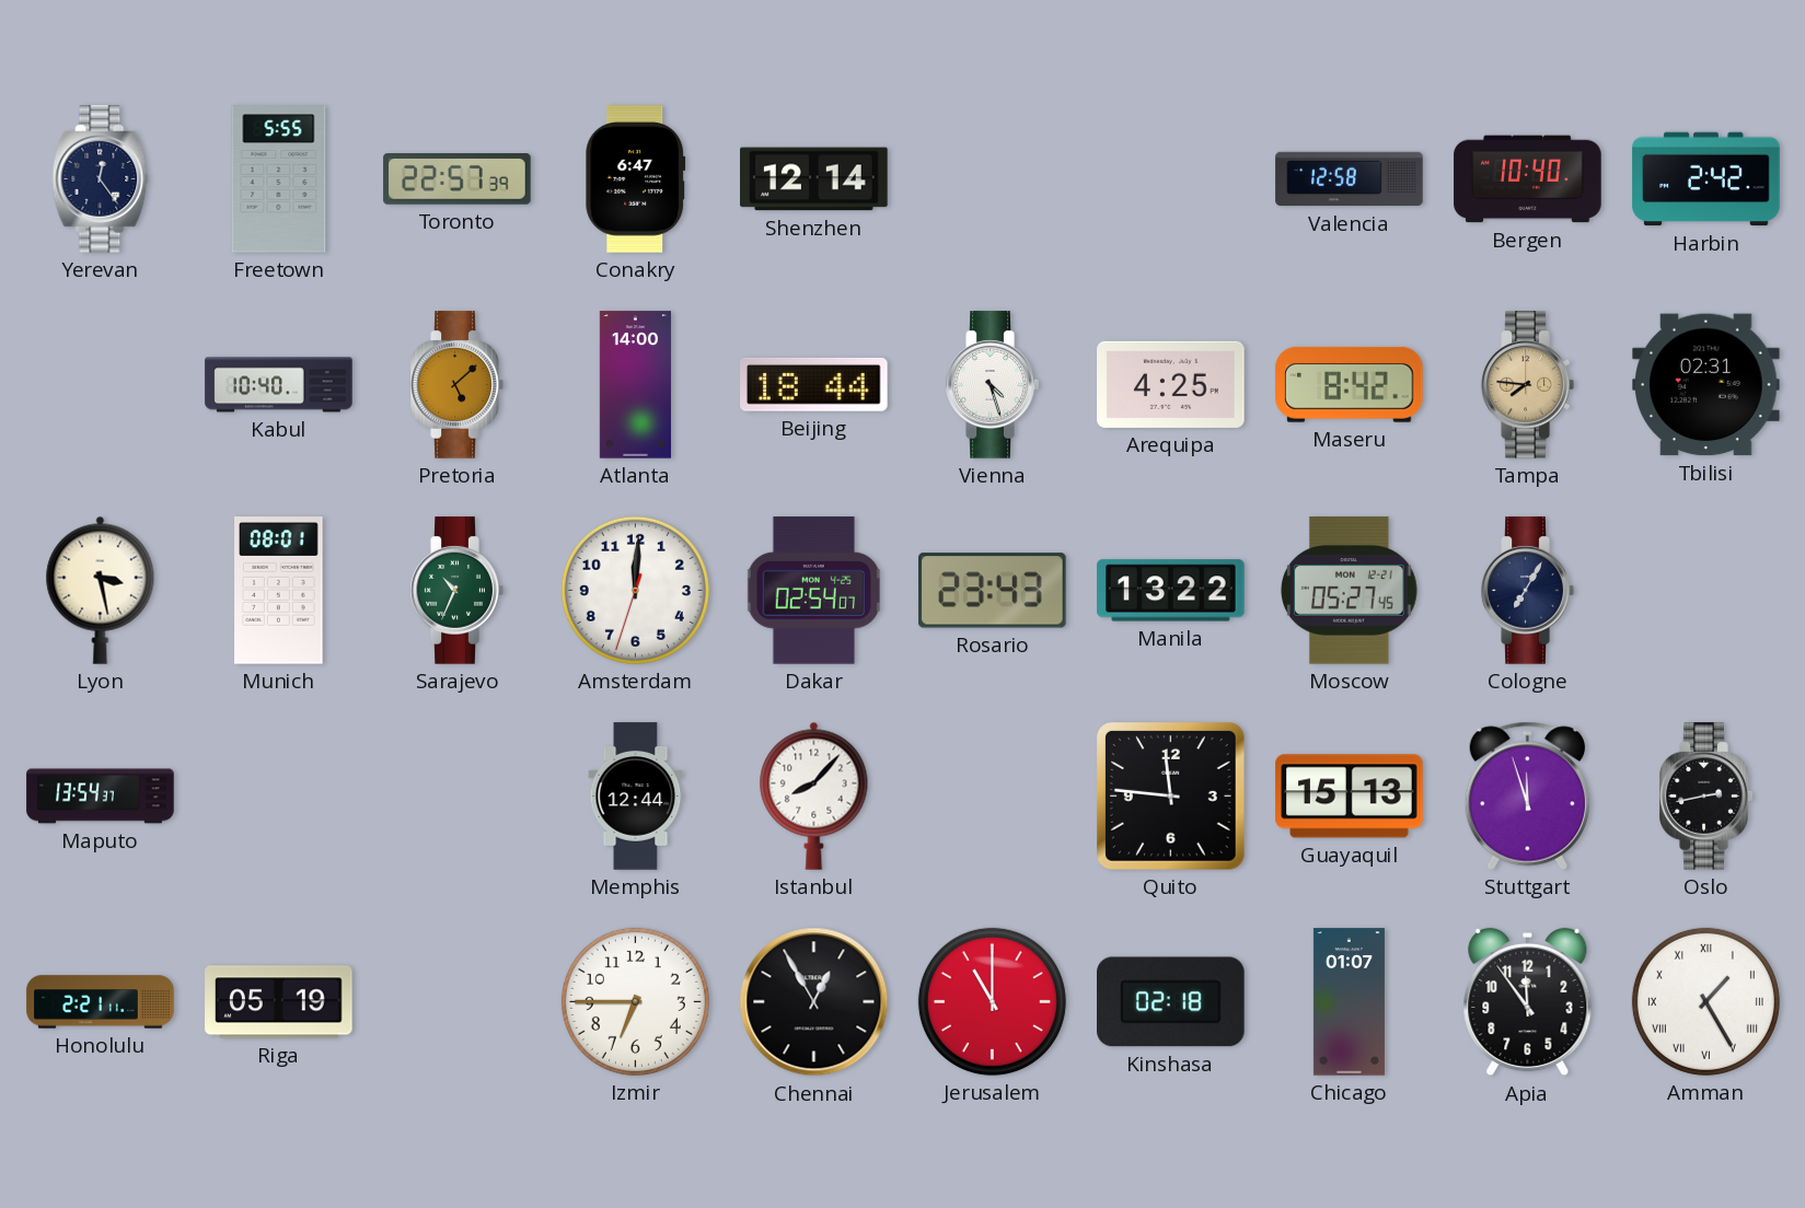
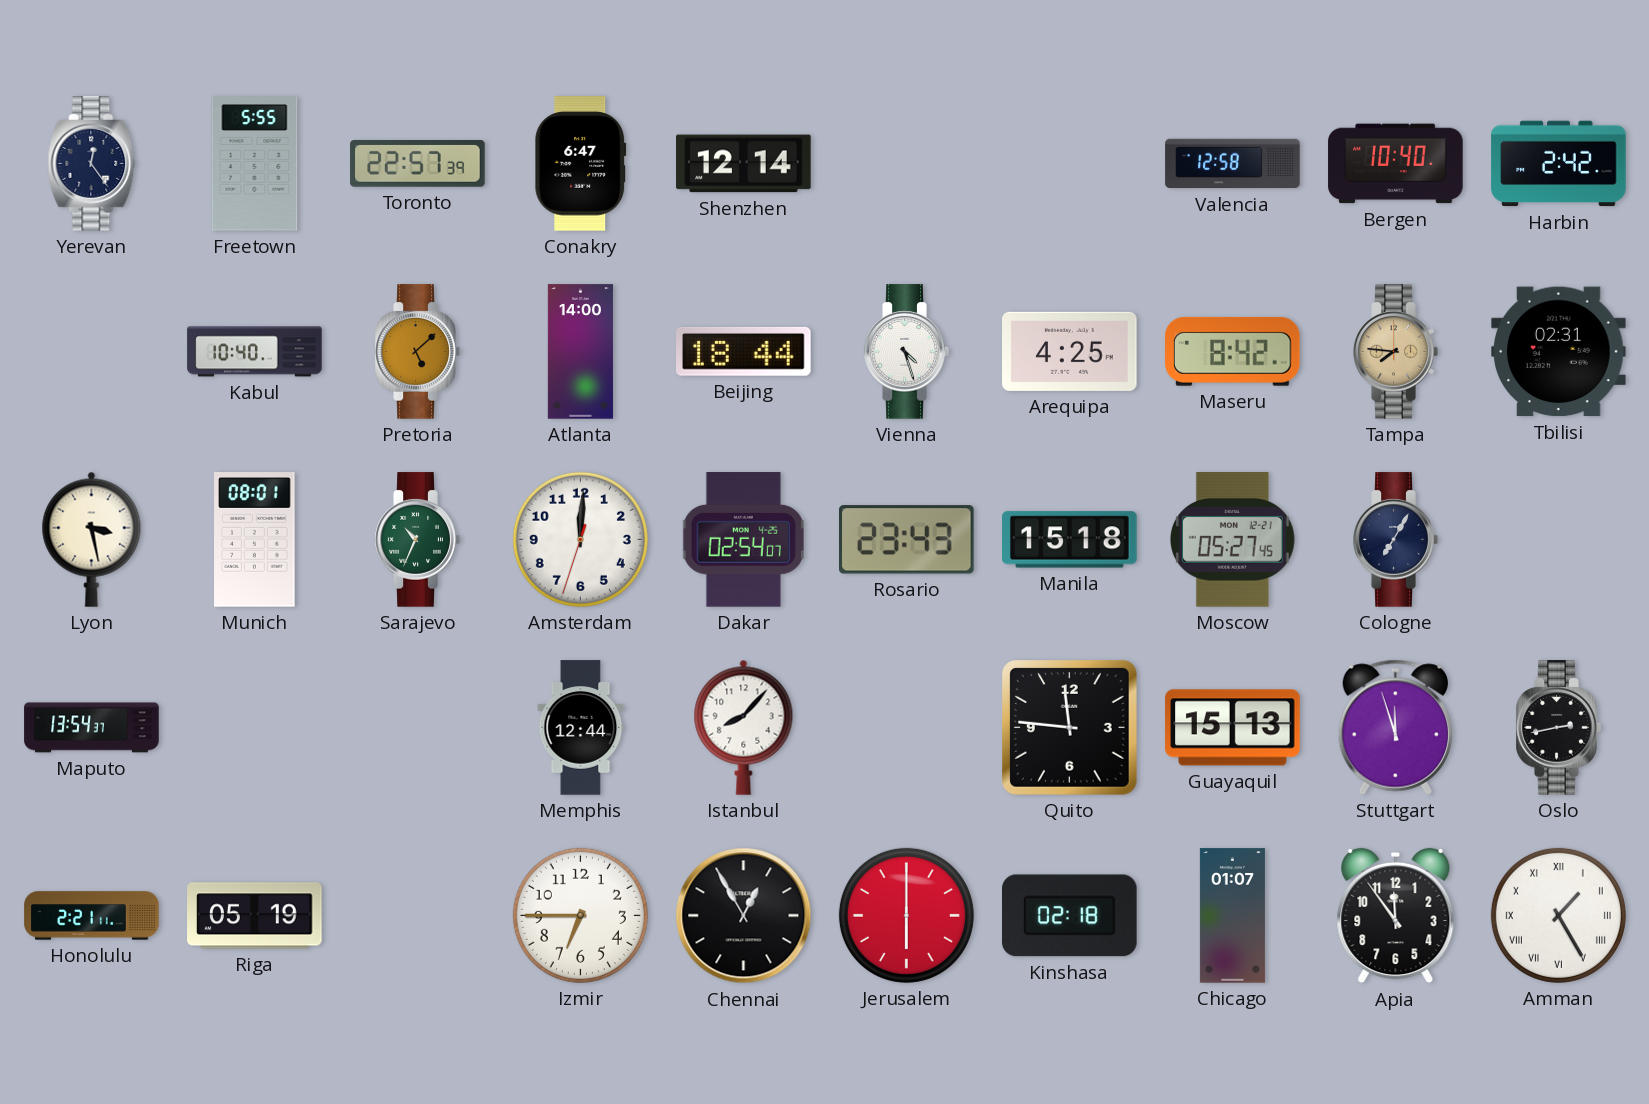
Manila: 13:22 -> 15:18 (1070, 540)
Jerusalem: 11:00 -> 6:00 (906, 915)
